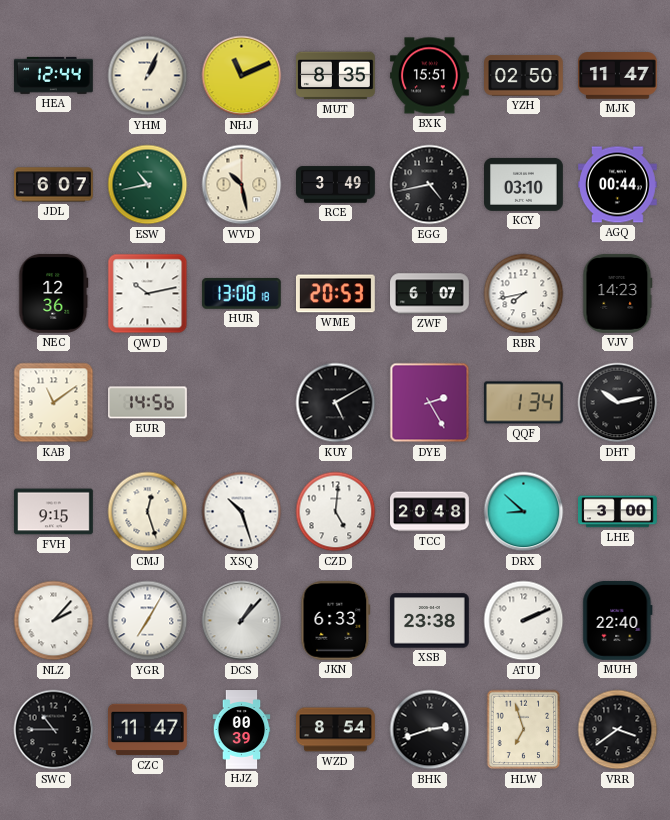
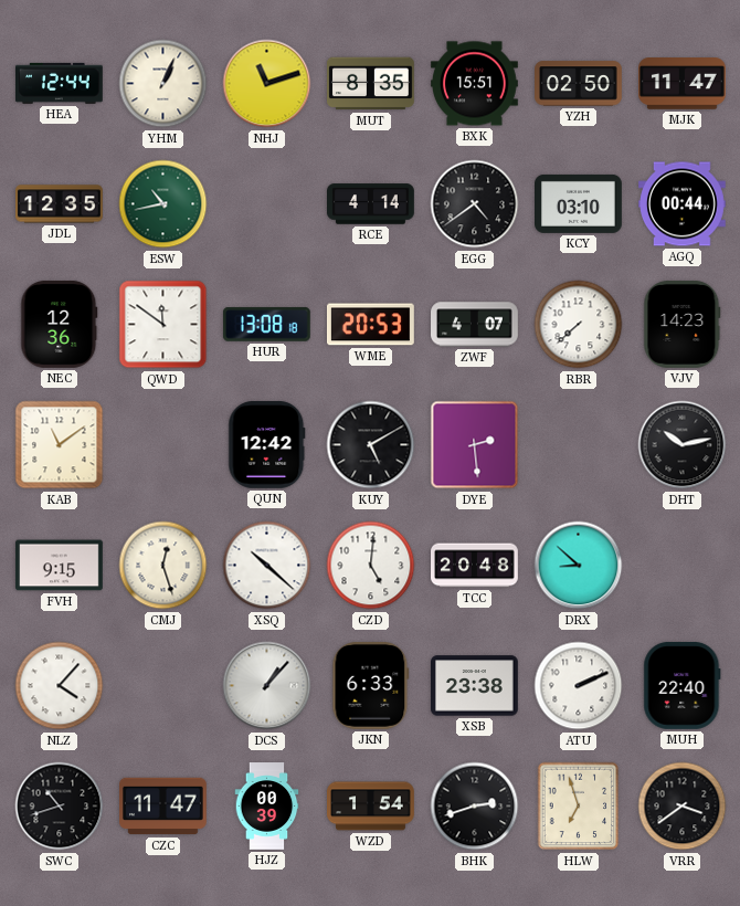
NHJ: 11:11 -> 11:12 (267, 84)
JDL: 6:07 -> 12:35 (60, 204)
WVD: 10:28 -> none (242, 185)
RCE: 3:49 -> 4:14 (371, 204)
EGG: 4:43 -> 4:39 (475, 204)
QWD: 10:13 -> 11:51 (163, 325)
ZWF: 6:07 -> 4:07 (475, 325)
RBR: 7:43 -> 7:38 (579, 325)
EUR: 14:56 -> none (148, 403)
QUN: none -> 12:42 (267, 444)
DYE: 2:25 -> 2:29 (475, 445)
QQF: 1:34 -> none (523, 403)
XSQ: 10:27 -> 10:22 (267, 566)
LHE: 3:00 -> none (618, 512)
NLZ: 2:07 -> 4:07 (60, 686)
YGR: 7:05 -> none (148, 621)
SWC: 10:45 -> 10:42 (60, 807)
WZD: 8:54 -> 1:54 (371, 807)
